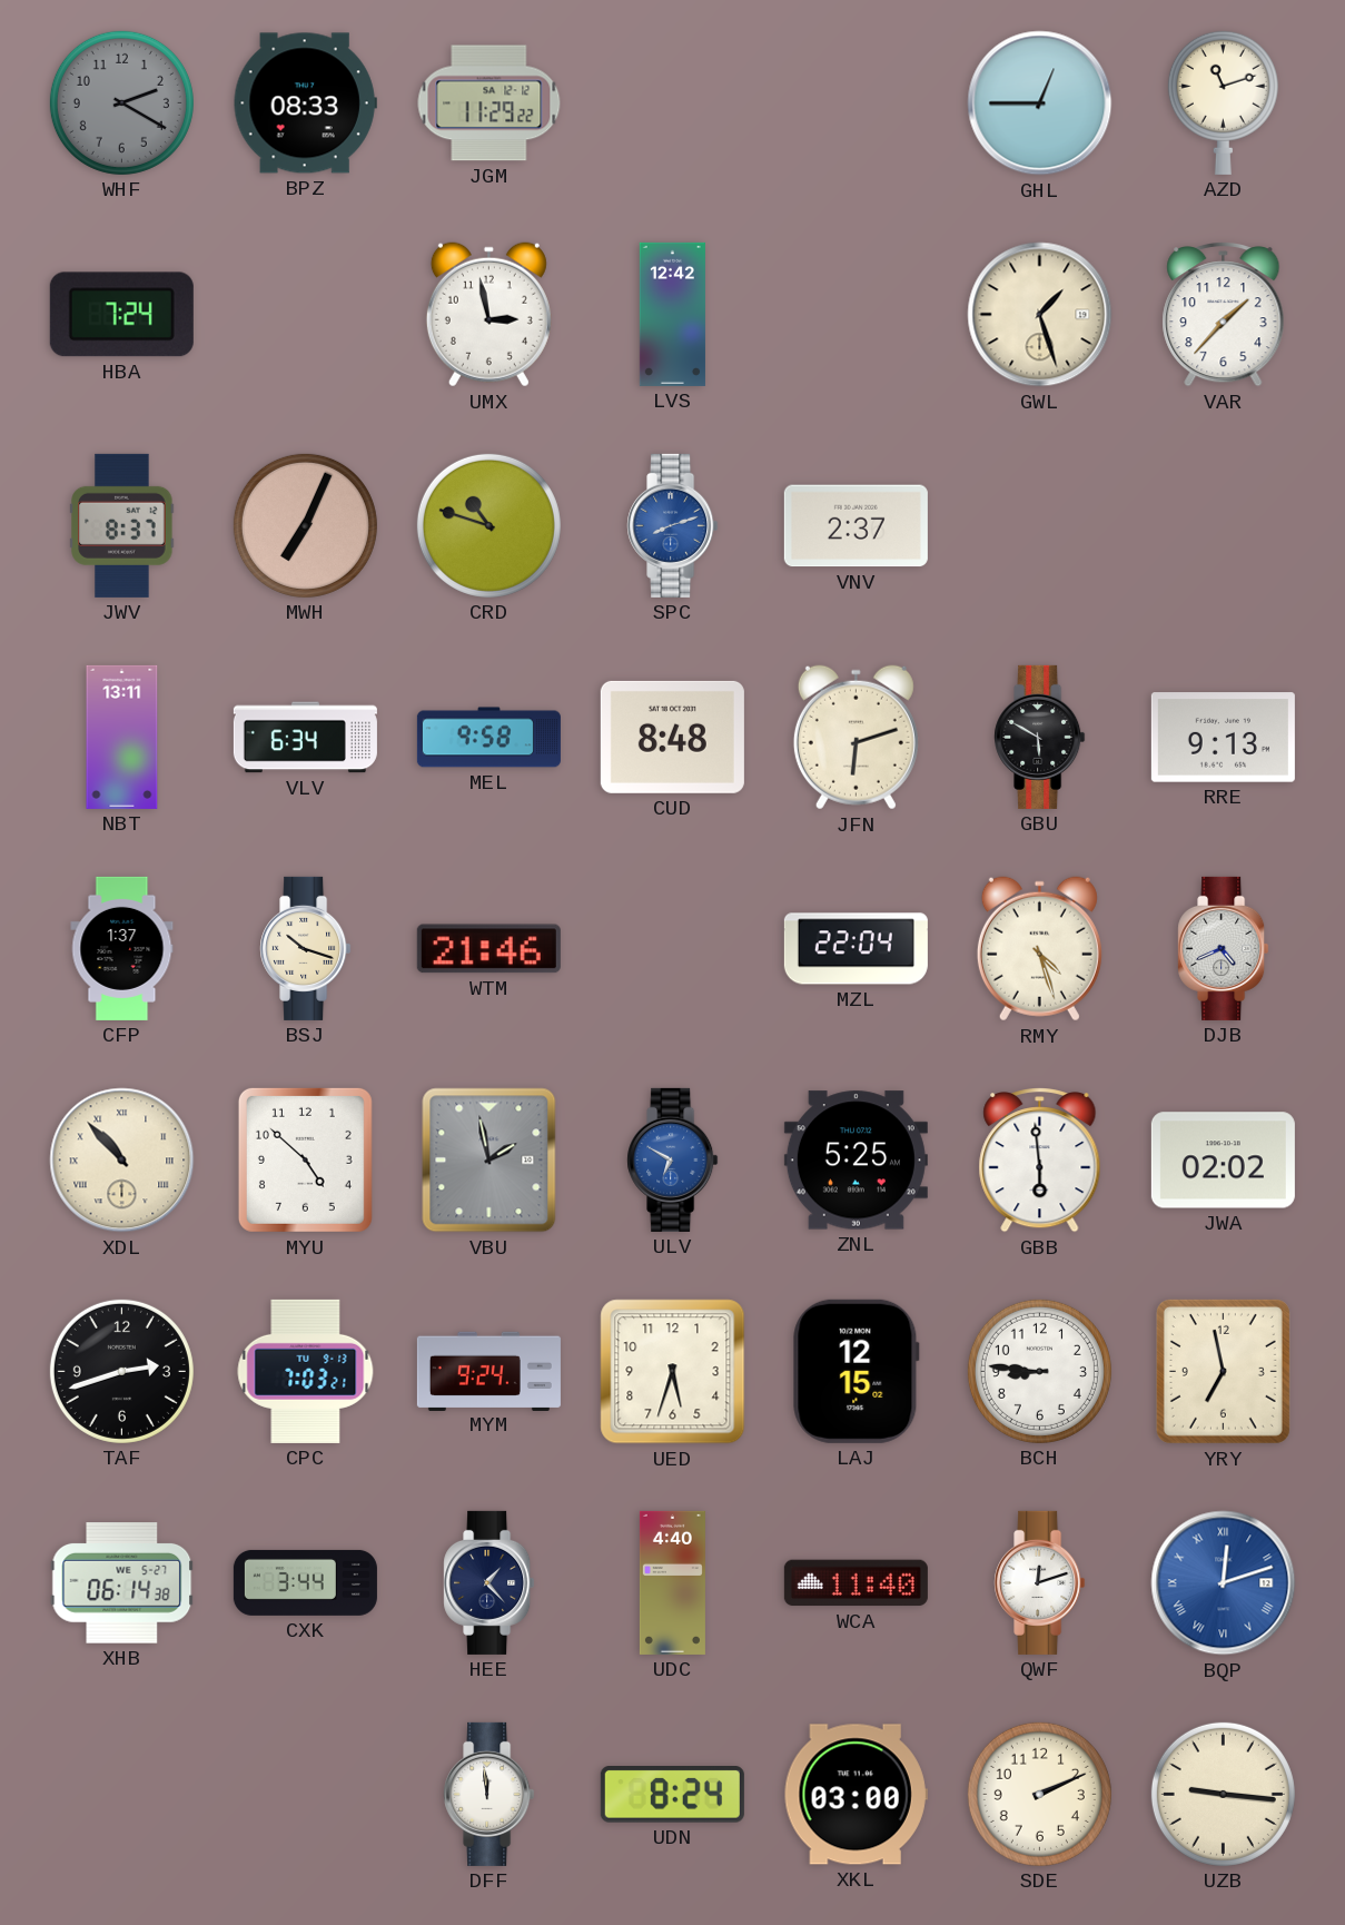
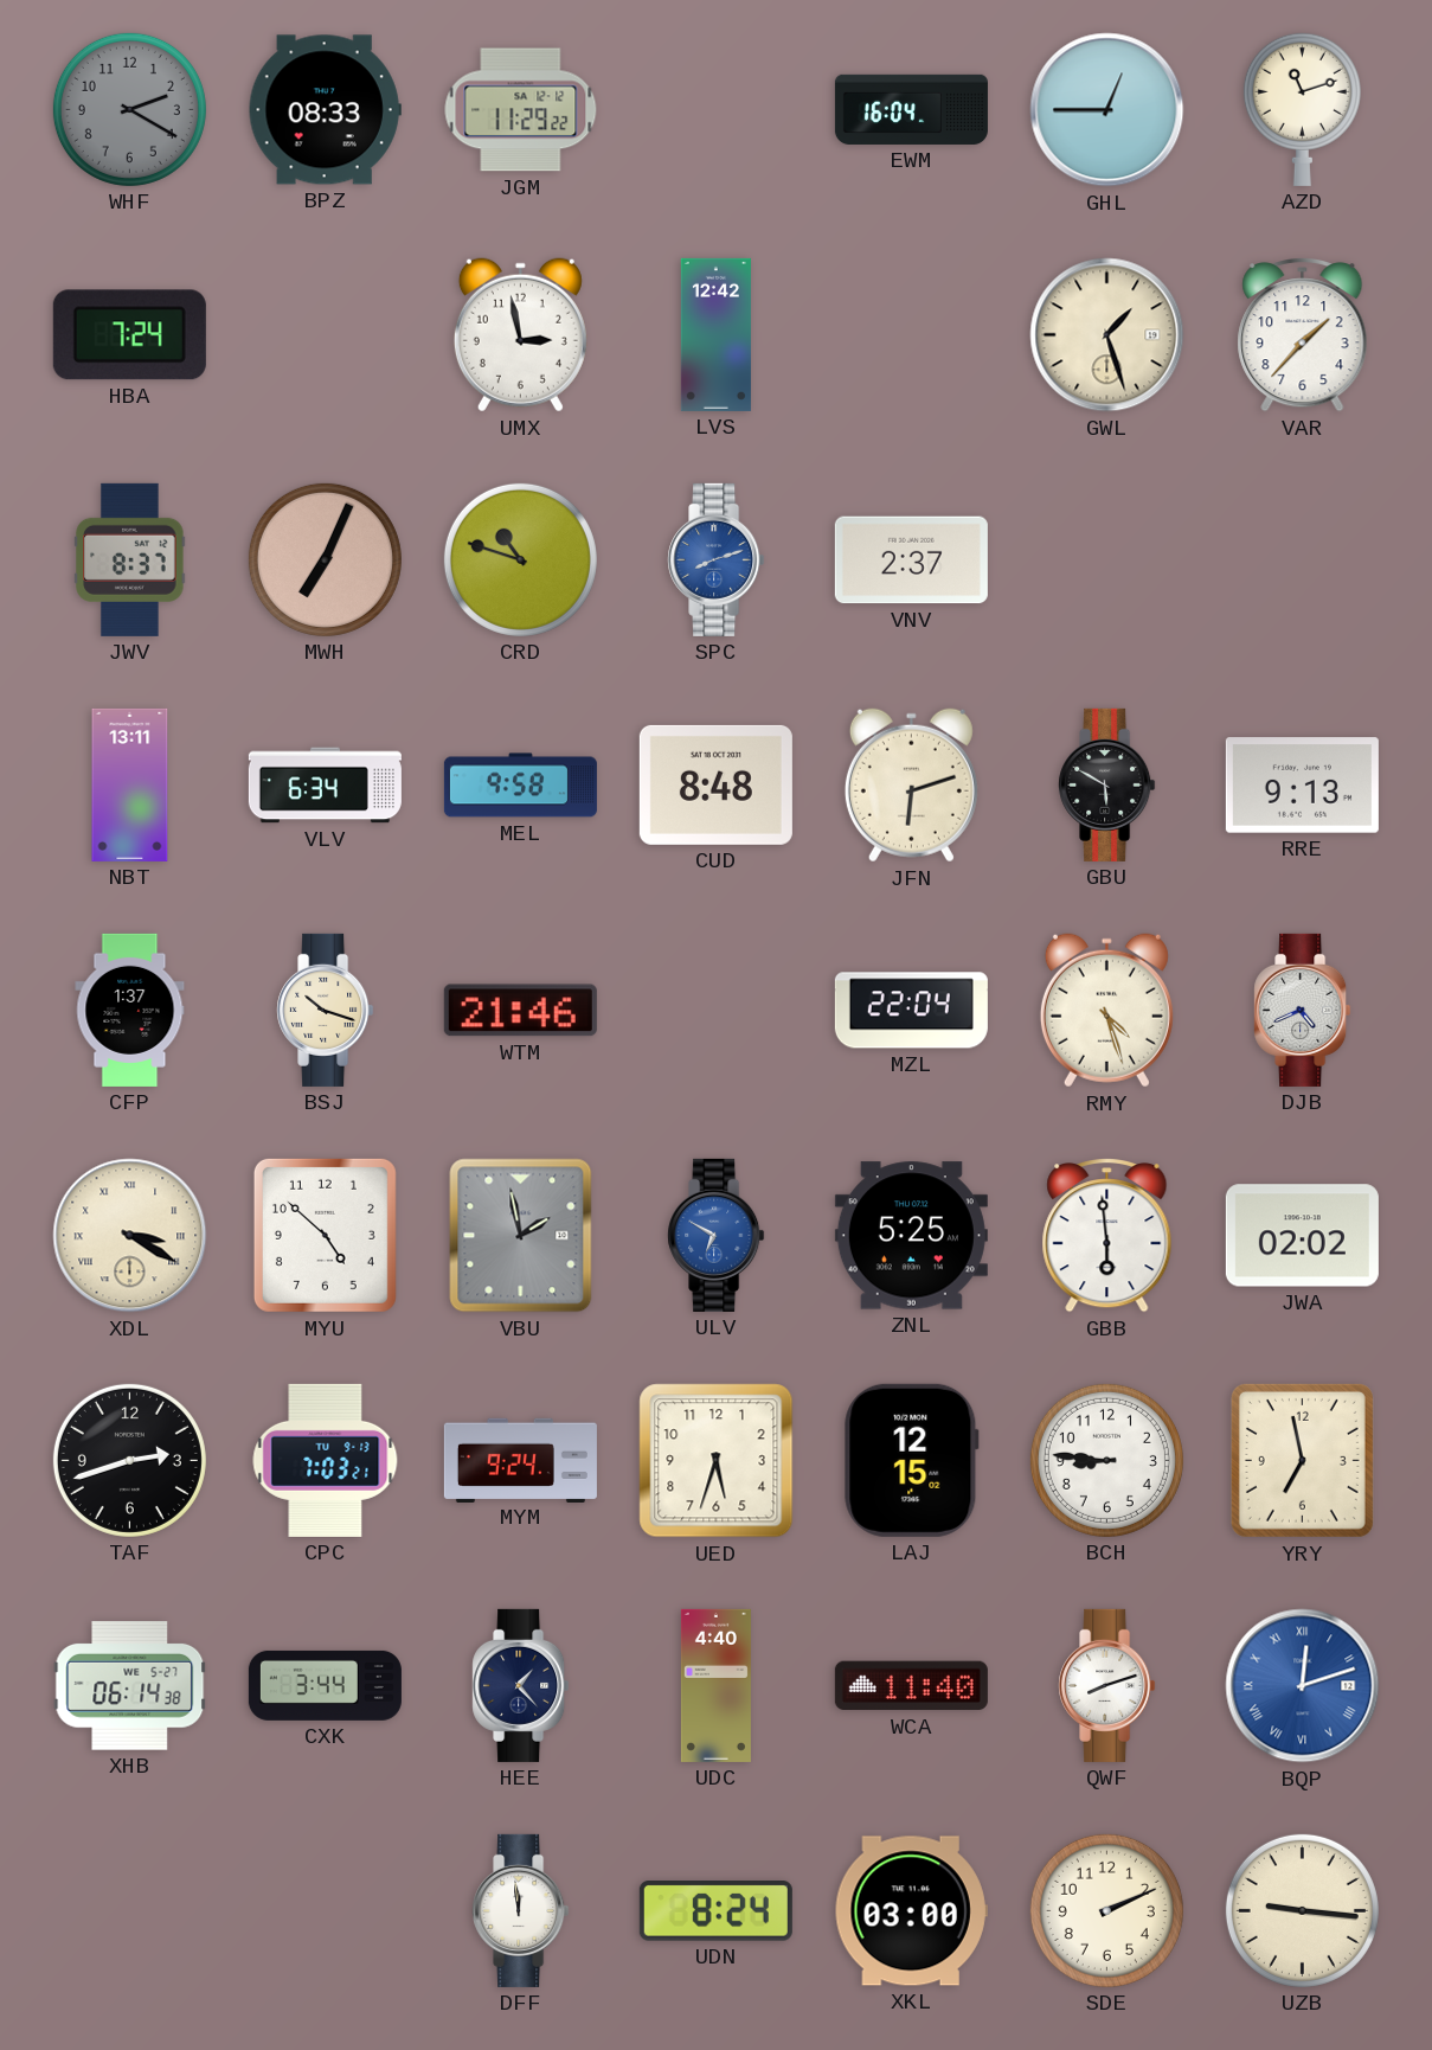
EWM: none -> 16:04 (911, 109)
XDL: 10:53 -> 3:20 (130, 1236)
QWF: 12:12 -> 8:12 (1107, 1685)
